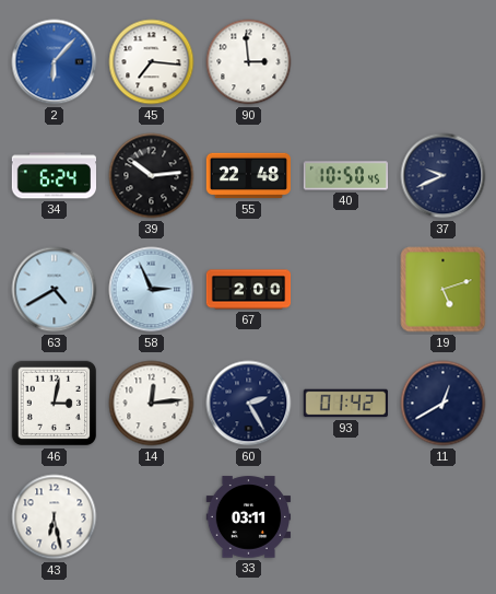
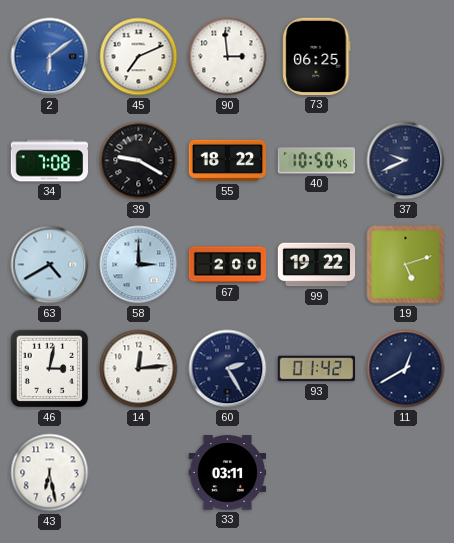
2: 6:07 -> 6:09 (50, 57)
45: 7:16 -> 7:11 (139, 57)
73: none -> 06:25 (317, 56)
34: 6:24 -> 7:08 (49, 161)
39: 10:14 -> 9:20 (139, 161)
55: 22:48 -> 18:22 (227, 161)
58: 2:56 -> 3:00 (139, 265)
99: none -> 19:22 (317, 265)
